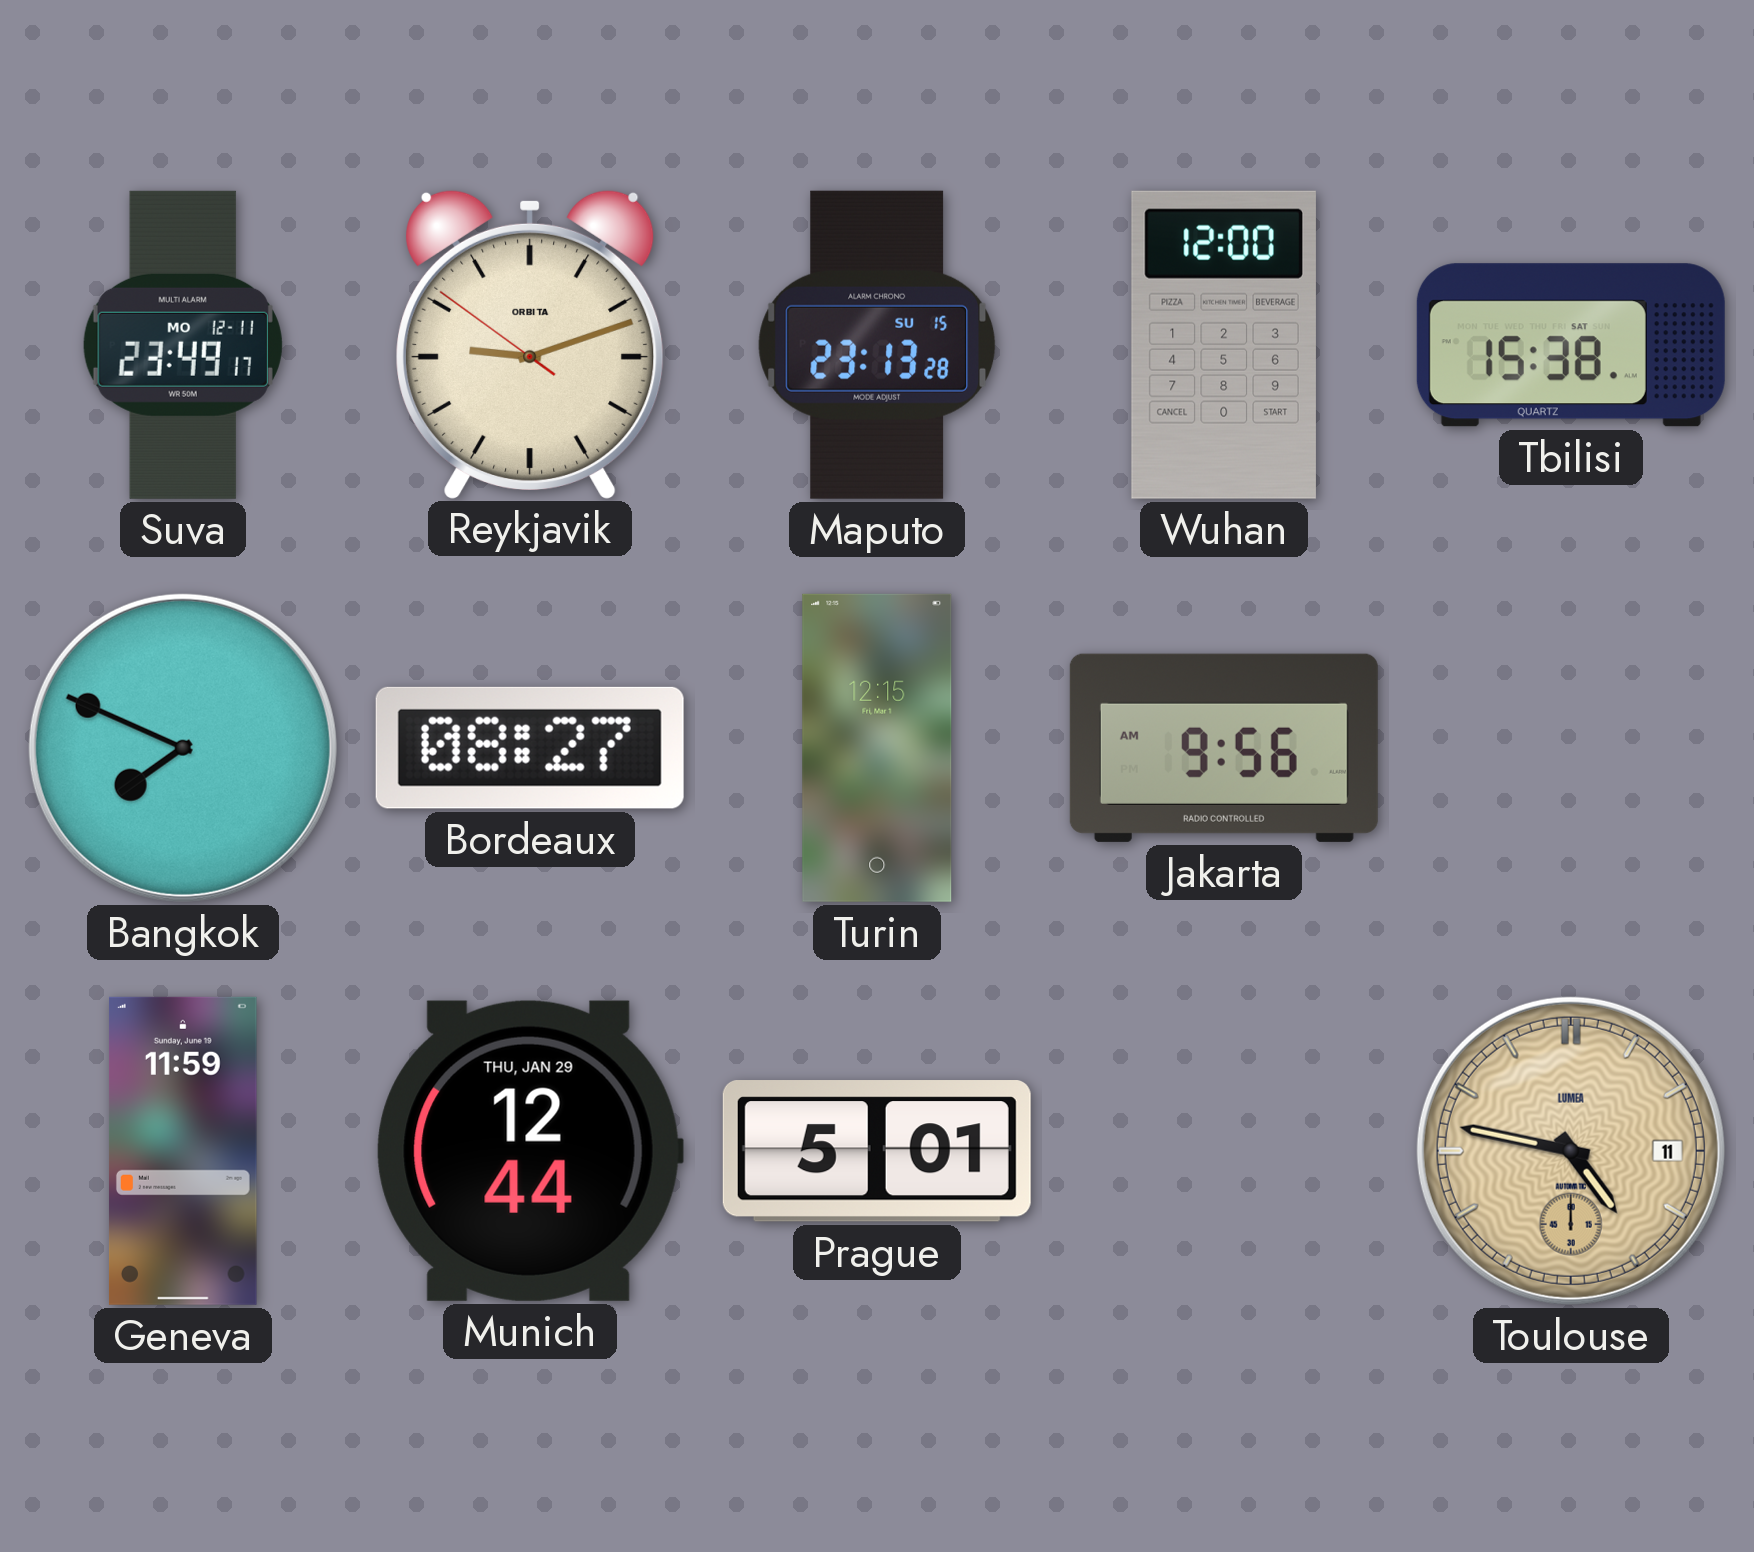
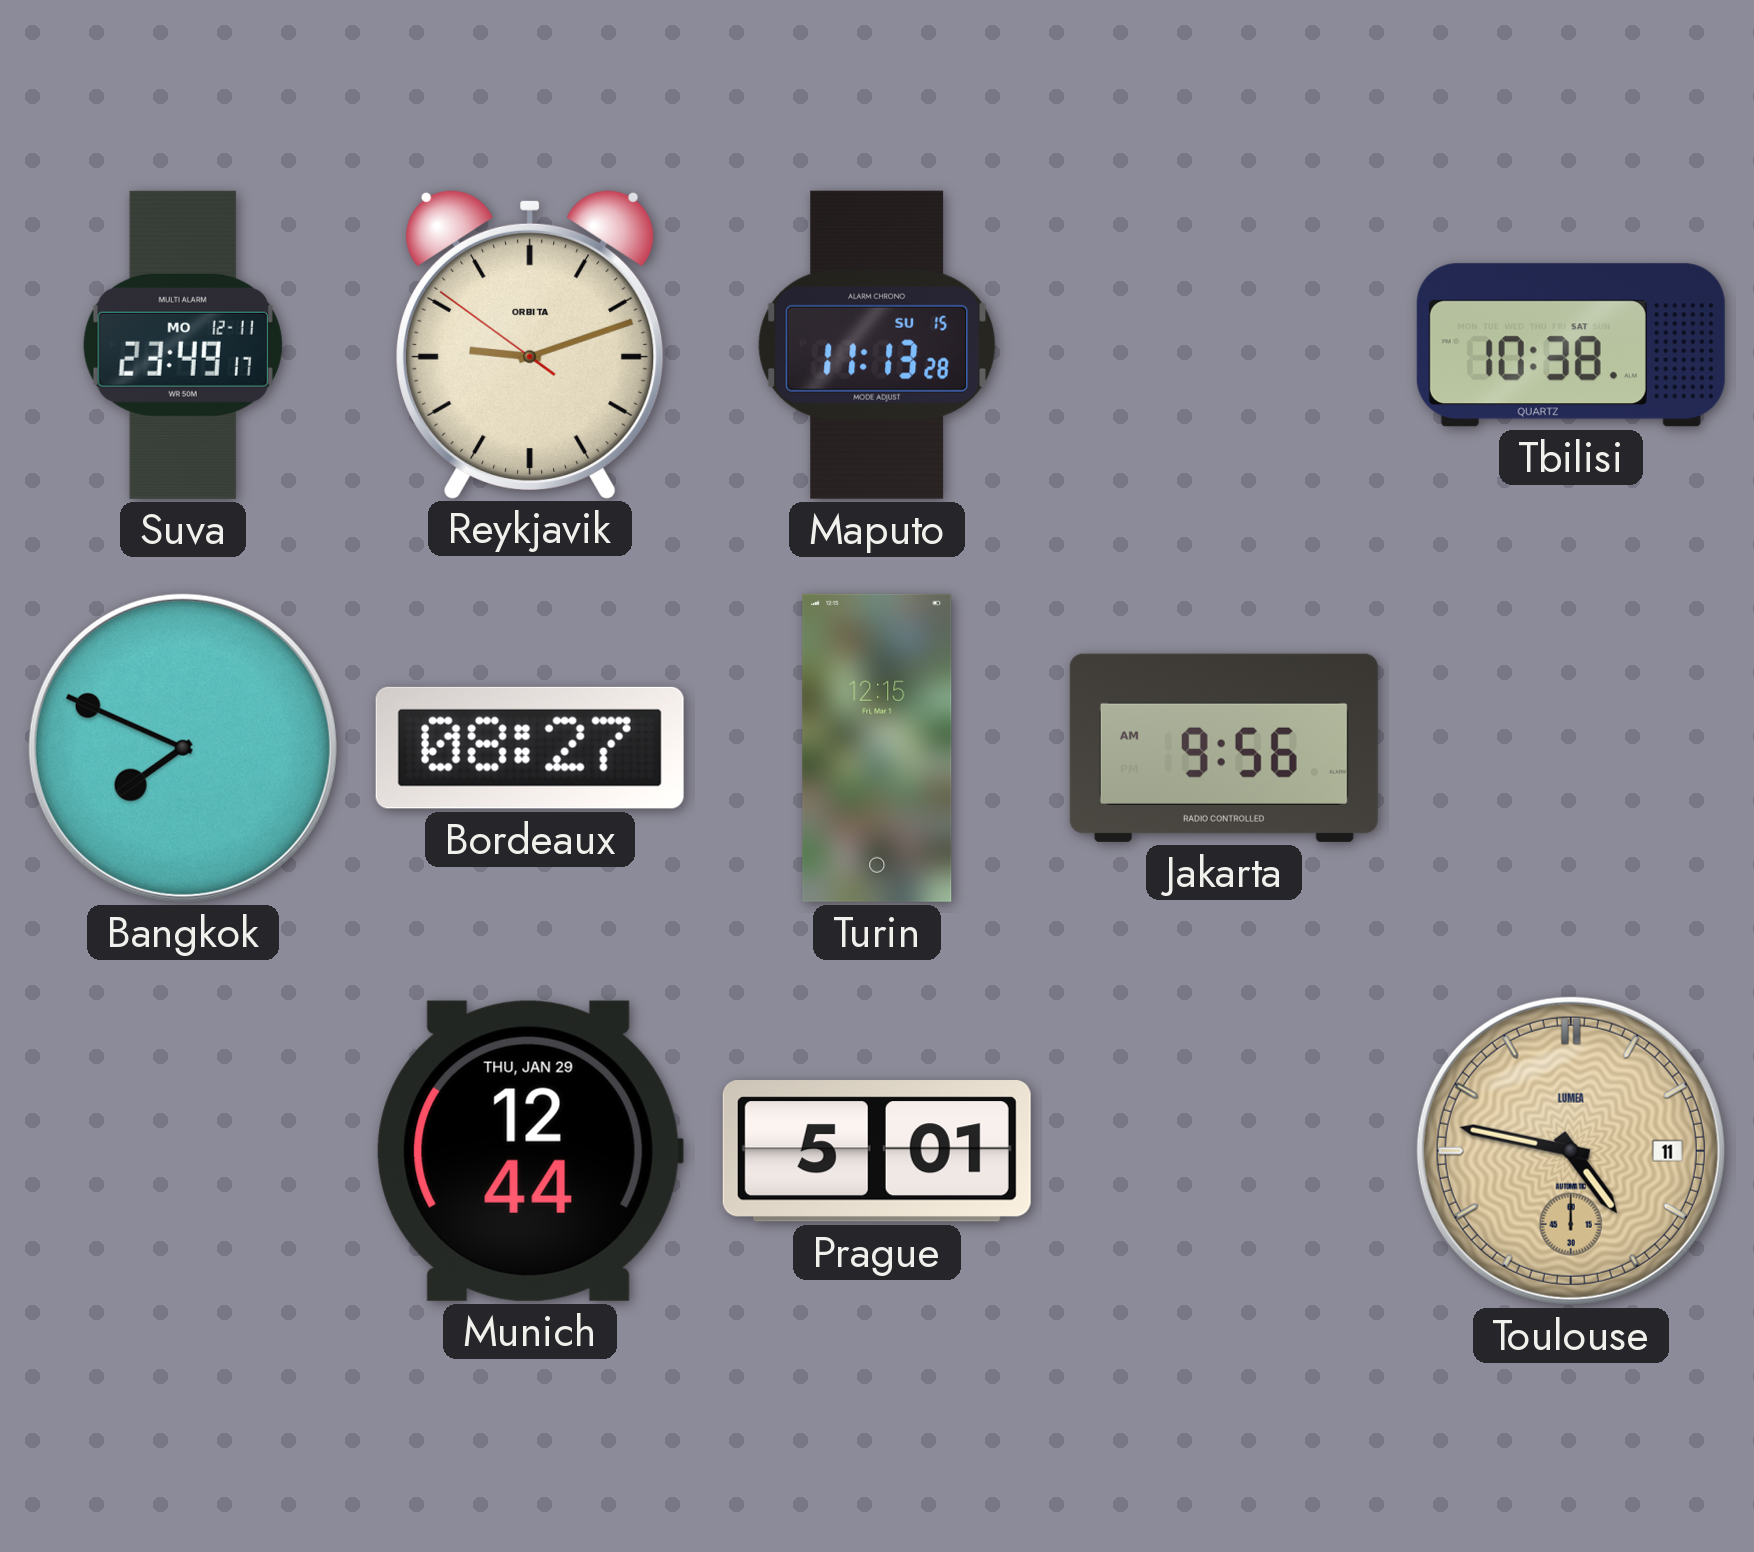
Maputo: 23:13 -> 11:13 (877, 345)
Wuhan: 12:00 -> none (1224, 345)
Tbilisi: 15:38 -> 10:38 (1571, 345)
Geneva: 11:59 -> none (183, 1151)
